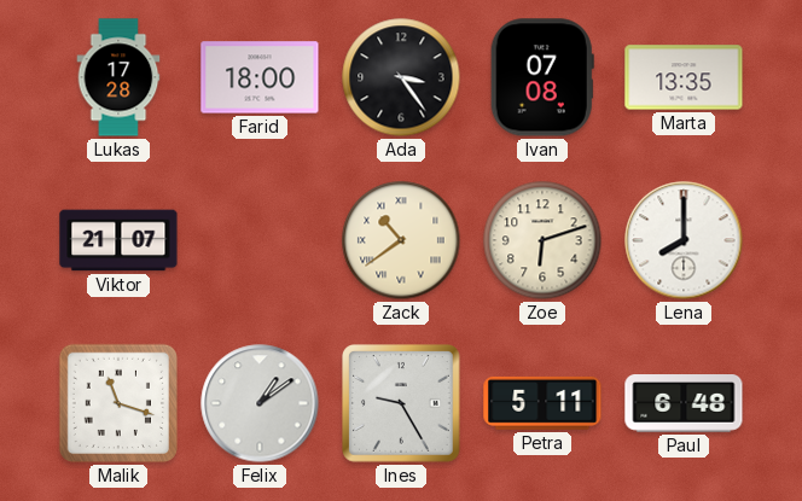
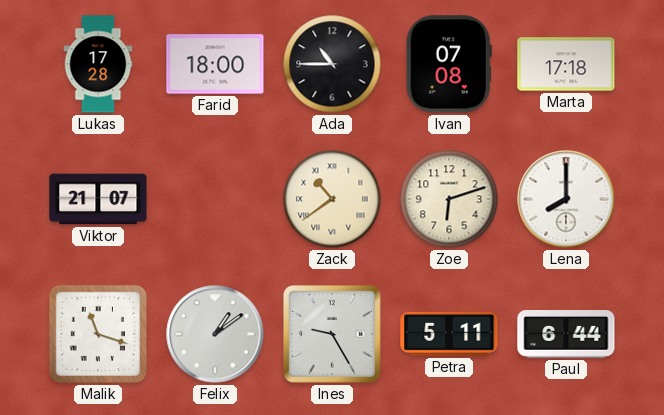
Ada: 3:24 -> 10:45 (332, 64)
Marta: 13:35 -> 17:18 (566, 64)
Paul: 6:48 -> 6:44 (566, 335)
